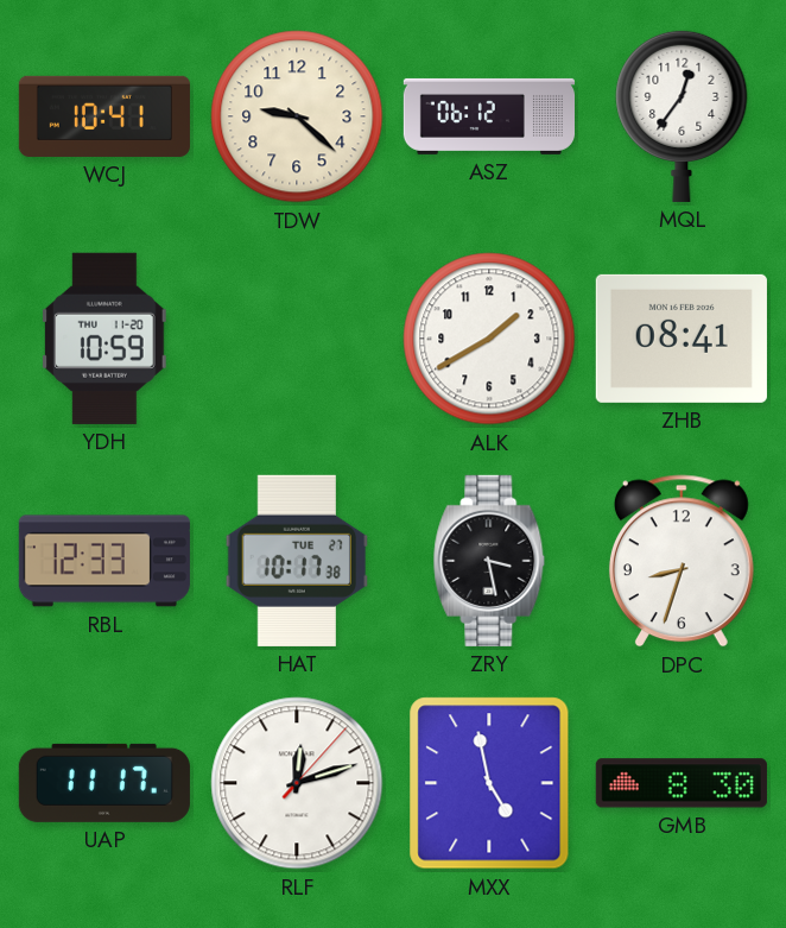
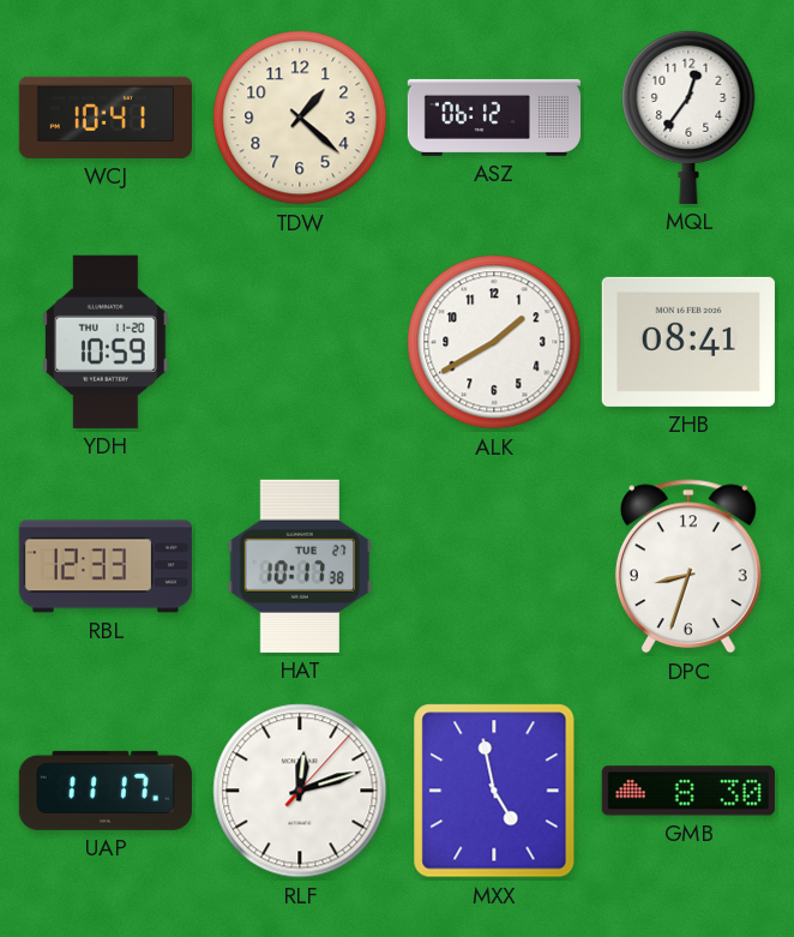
TDW: 9:22 -> 1:22 (300, 118)
ZRY: 3:28 -> none (489, 561)
